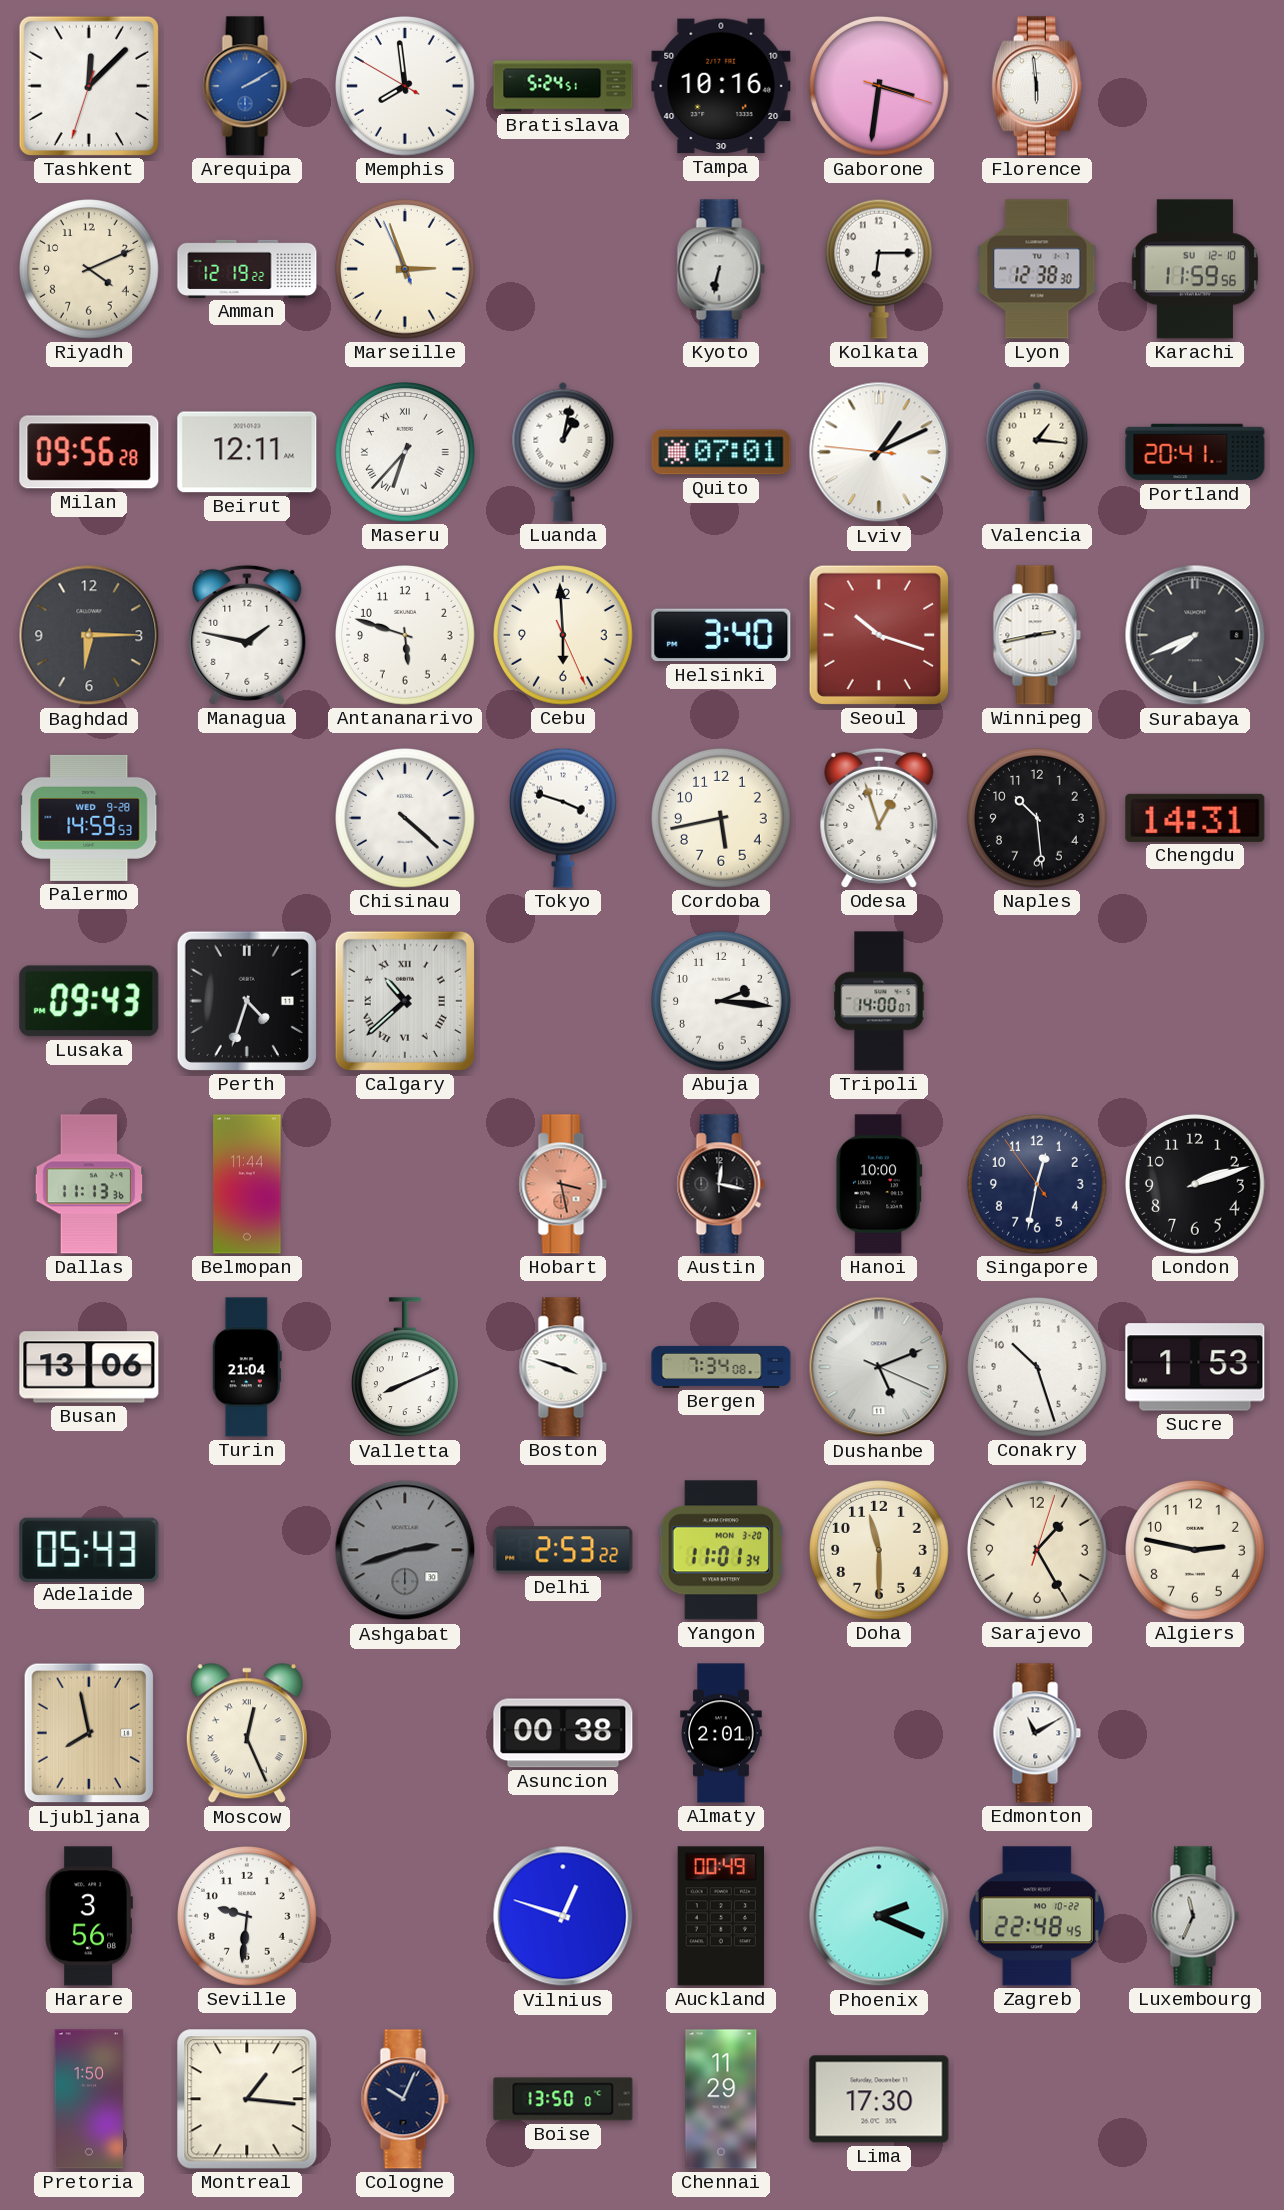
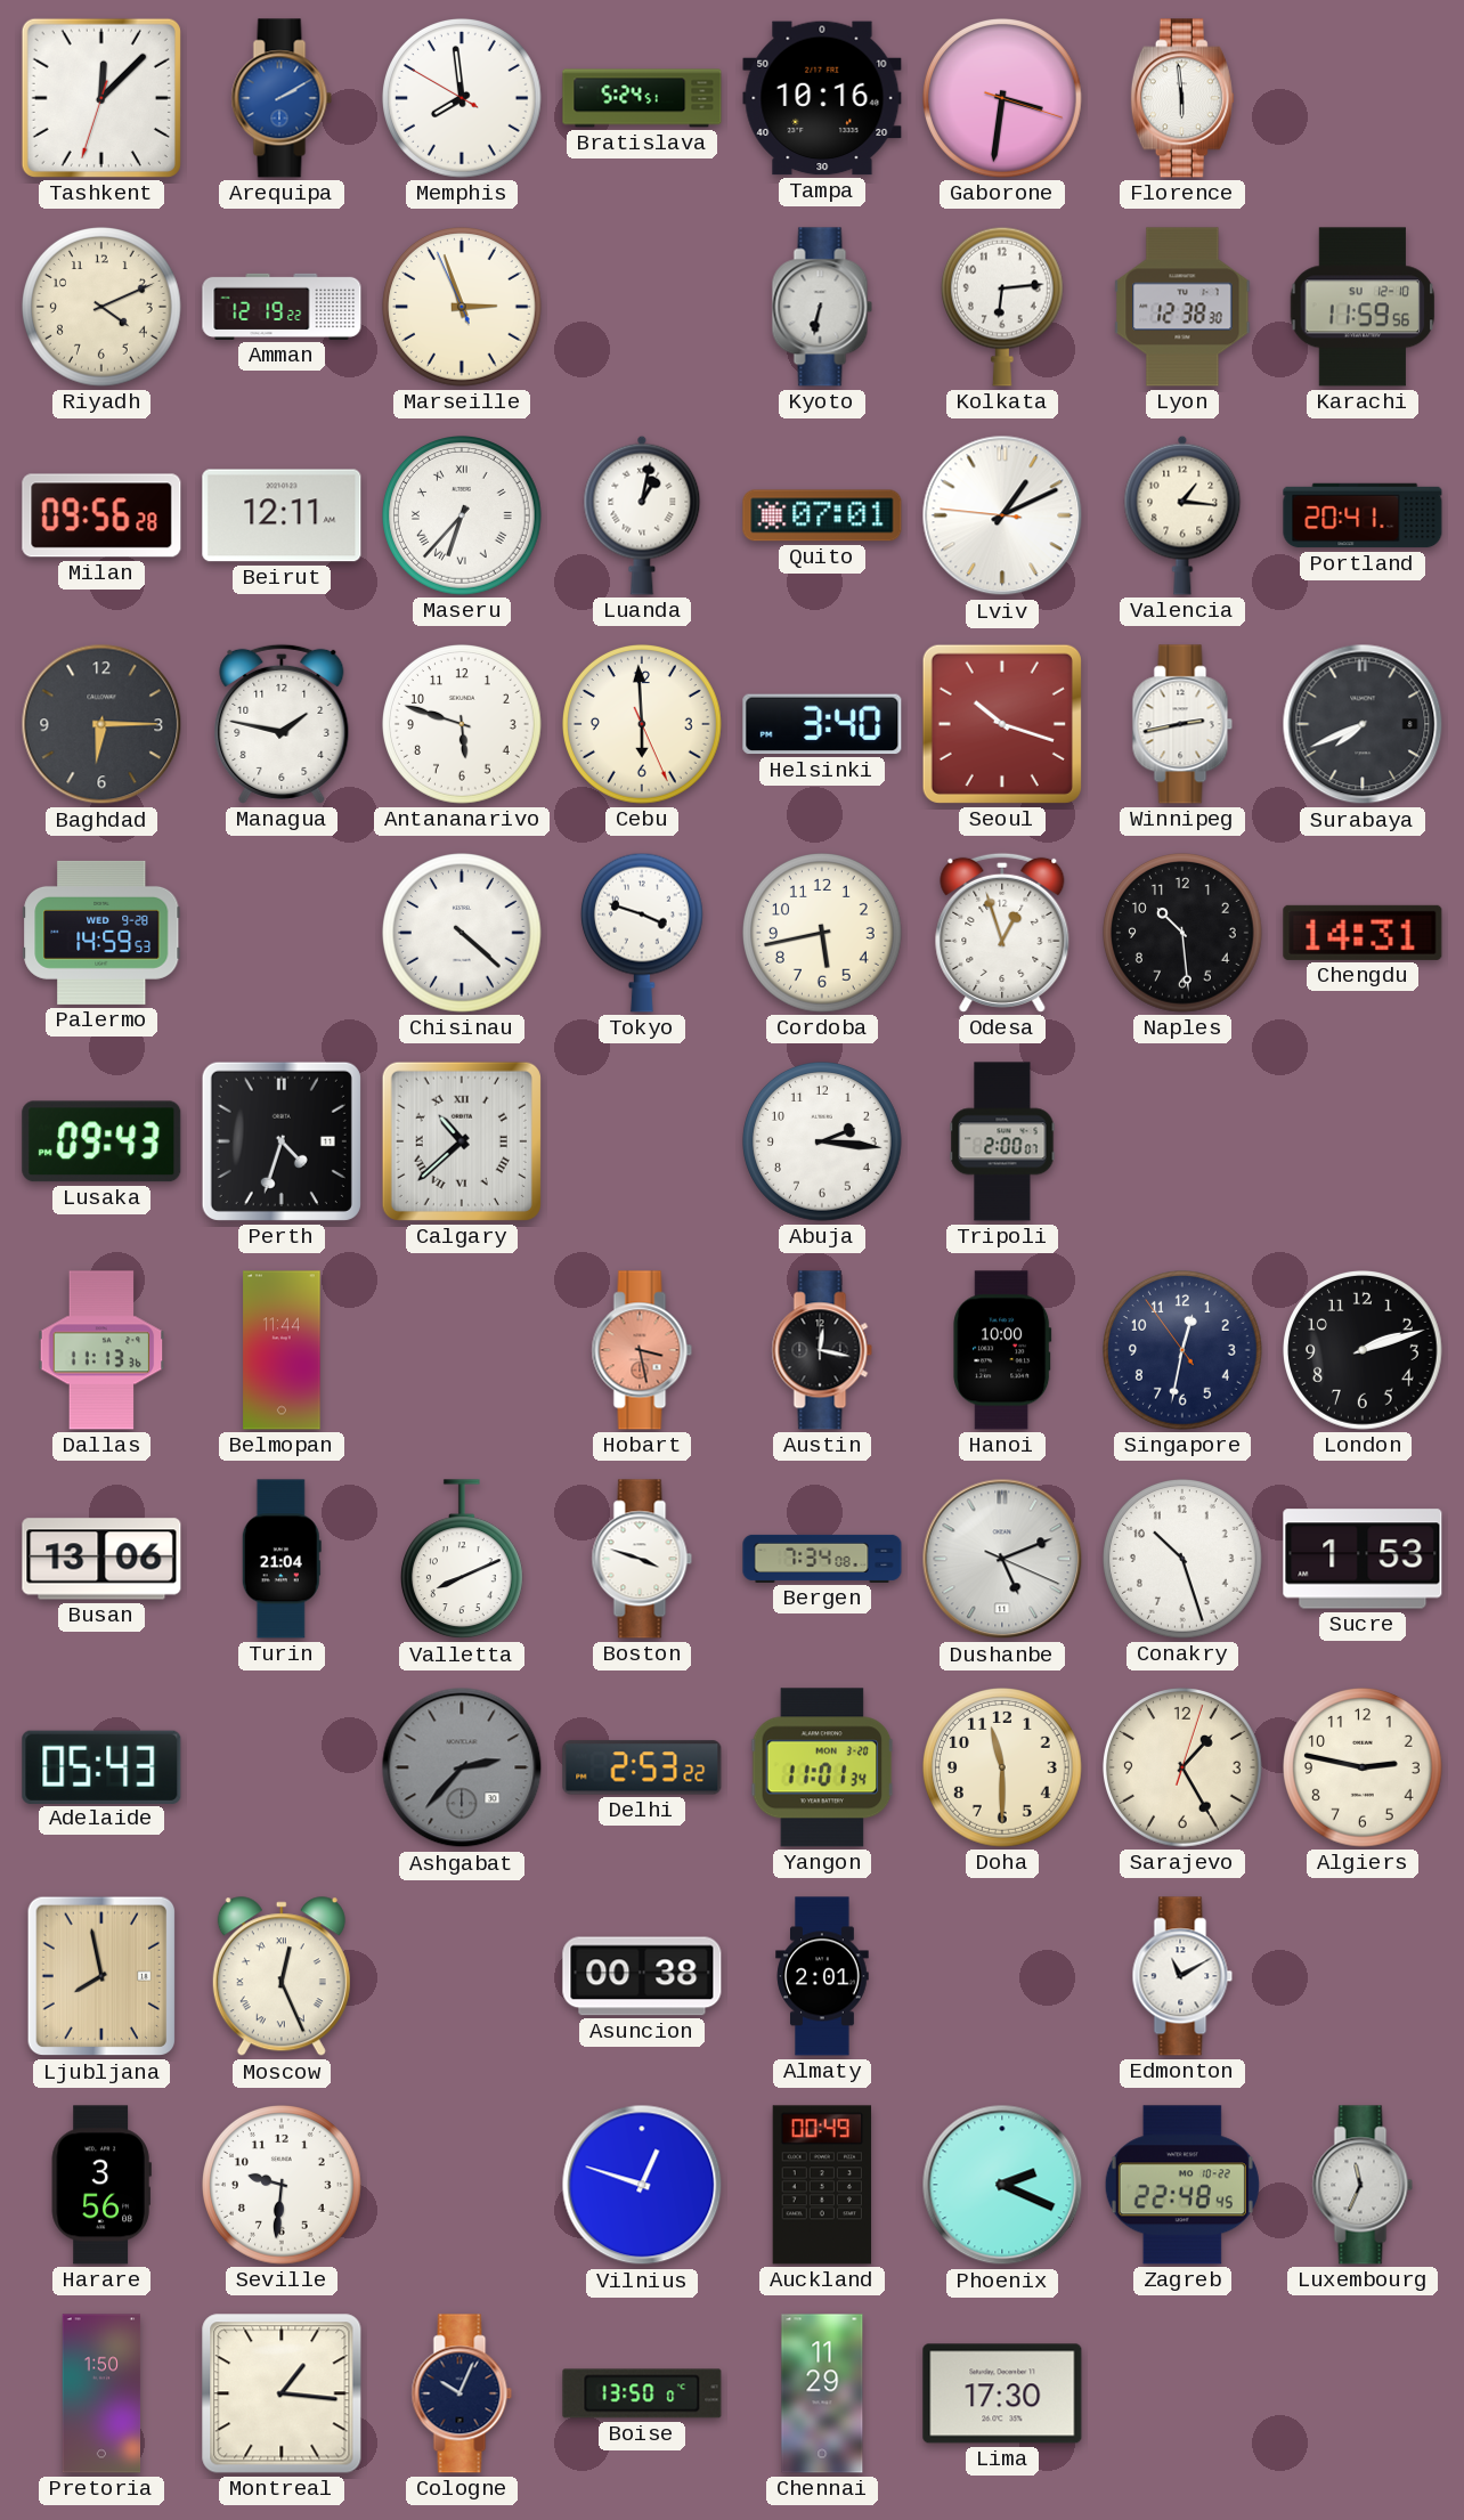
Kolkata: 6:15 -> 6:14 (1002, 307)
Tripoli: 14:00 -> 2:00 (1002, 1141)
Ashgabat: 2:42 -> 2:37 (462, 1767)
